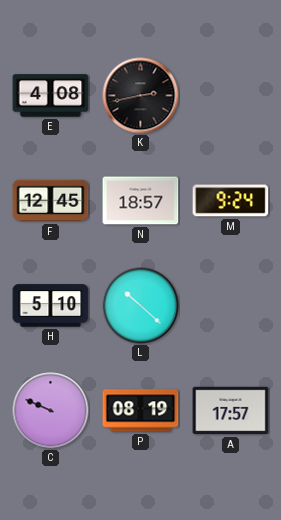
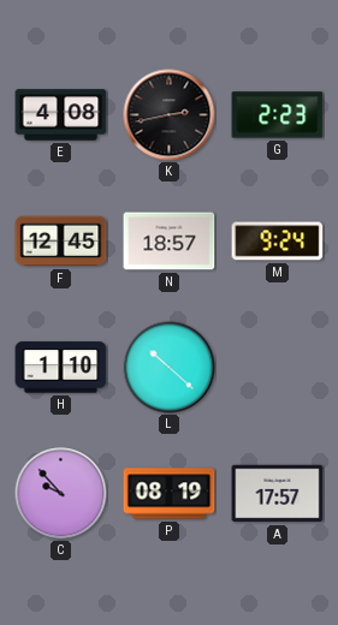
G: none -> 2:23 (278, 115)
H: 5:10 -> 1:10 (61, 368)
C: 9:49 -> 9:53 (61, 494)
